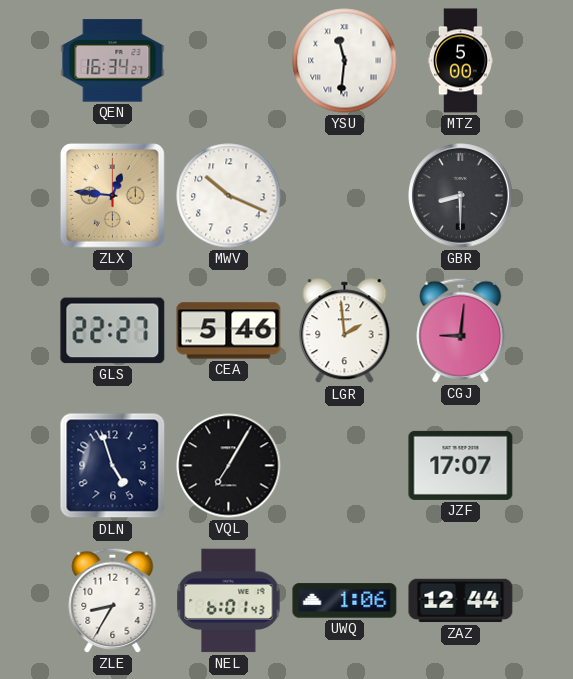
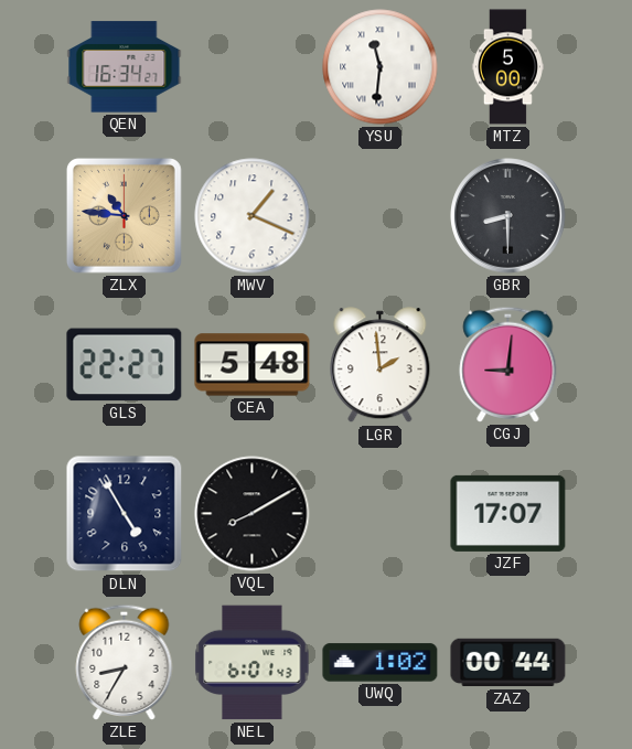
ZLX: 12:46 -> 10:46 (124, 215)
MWV: 10:19 -> 1:19 (253, 216)
CEA: 5:46 -> 5:48 (253, 365)
DLN: 4:57 -> 4:55 (125, 514)
VQL: 7:05 -> 8:10 (253, 514)
UWQ: 1:06 -> 1:02 (381, 663)
ZAZ: 12:44 -> 00:44 (508, 663)
